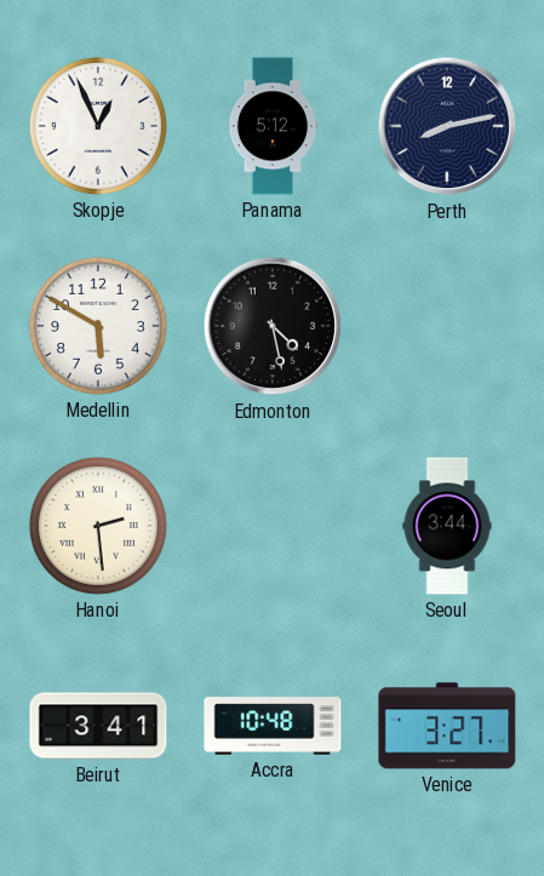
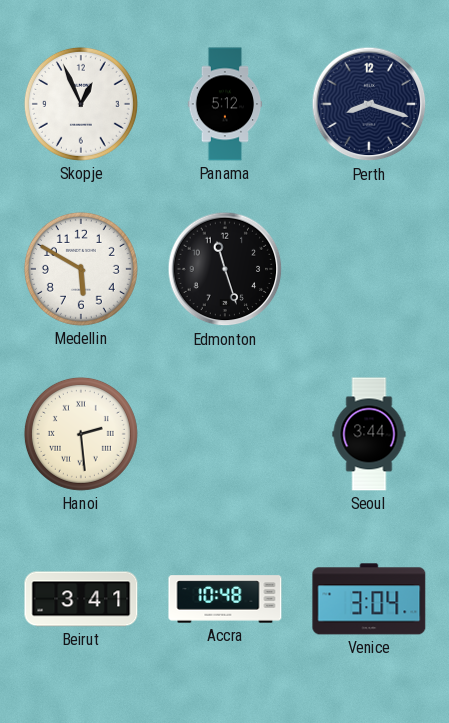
Perth: 8:13 -> 8:18 (369, 104)
Edmonton: 4:28 -> 11:27 (225, 269)
Venice: 3:27 -> 3:04 (369, 599)
